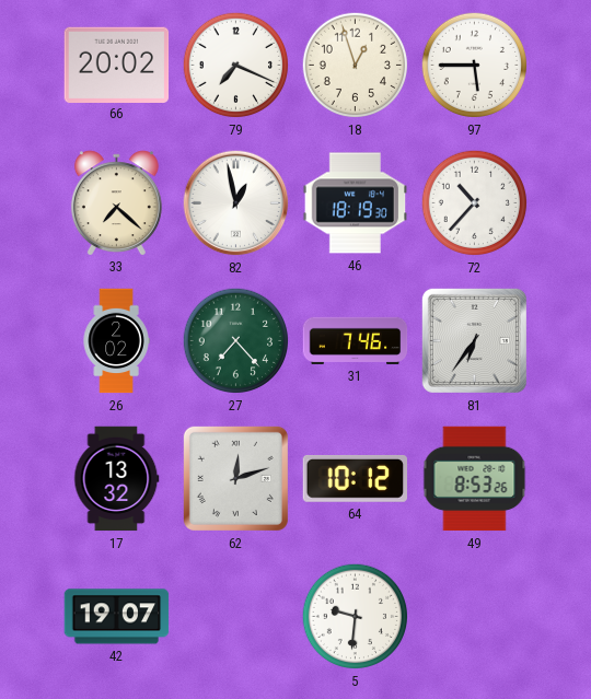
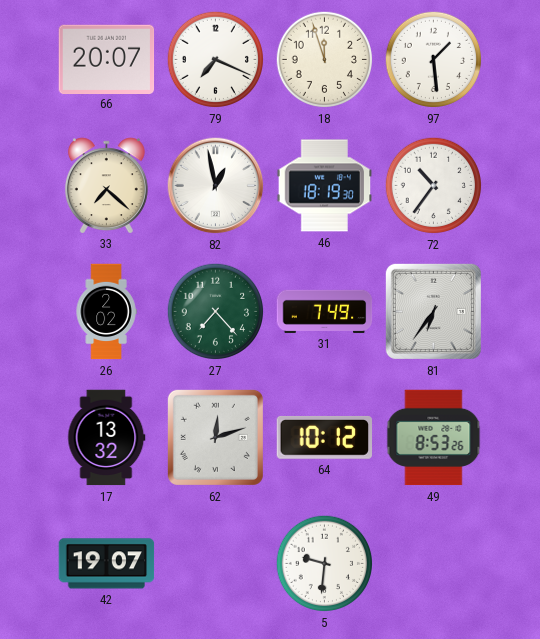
66: 20:02 -> 20:07 (107, 59)
18: 12:57 -> 11:57 (325, 60)
97: 5:45 -> 1:29 (434, 60)
72: 10:37 -> 10:36 (434, 186)
31: 7:46 -> 7:49 (325, 311)
